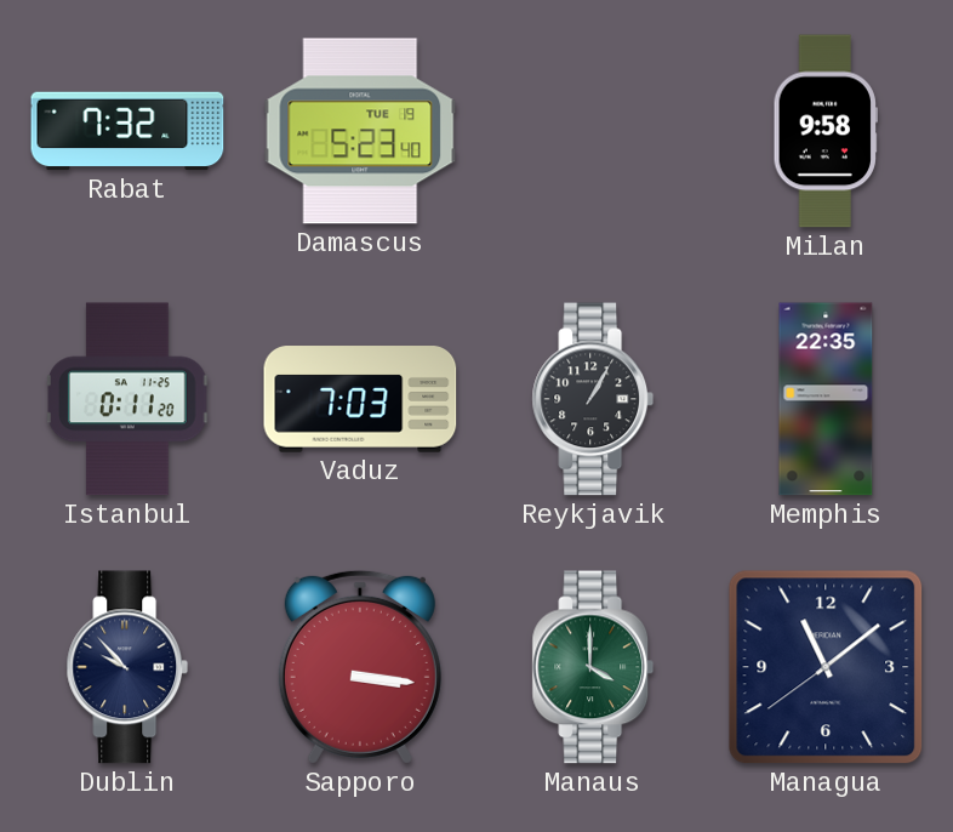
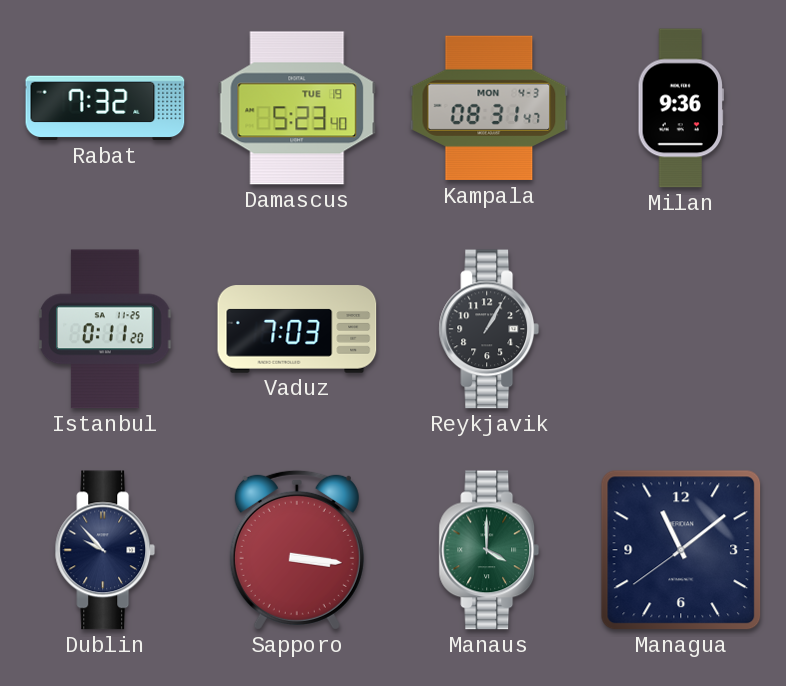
Kampala: none -> 08:31 (489, 108)
Milan: 9:58 -> 9:36 (680, 108)
Memphis: 22:35 -> none (826, 399)
